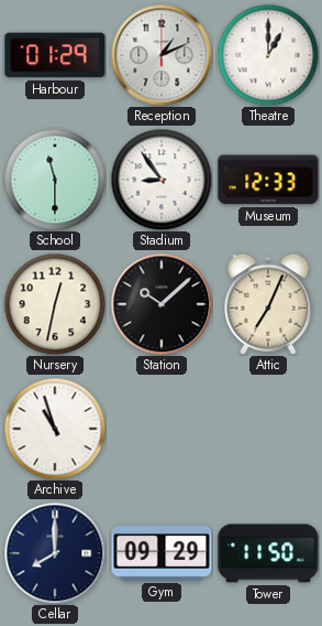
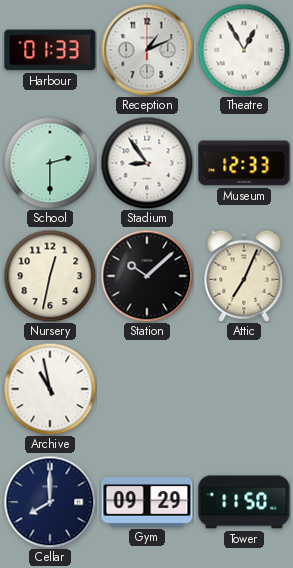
Harbour: 01:29 -> 01:33 (50, 50)
Theatre: 1:00 -> 12:55 (244, 50)
School: 11:30 -> 2:30 (50, 163)
Archive: 10:57 -> 10:58 (50, 389)
